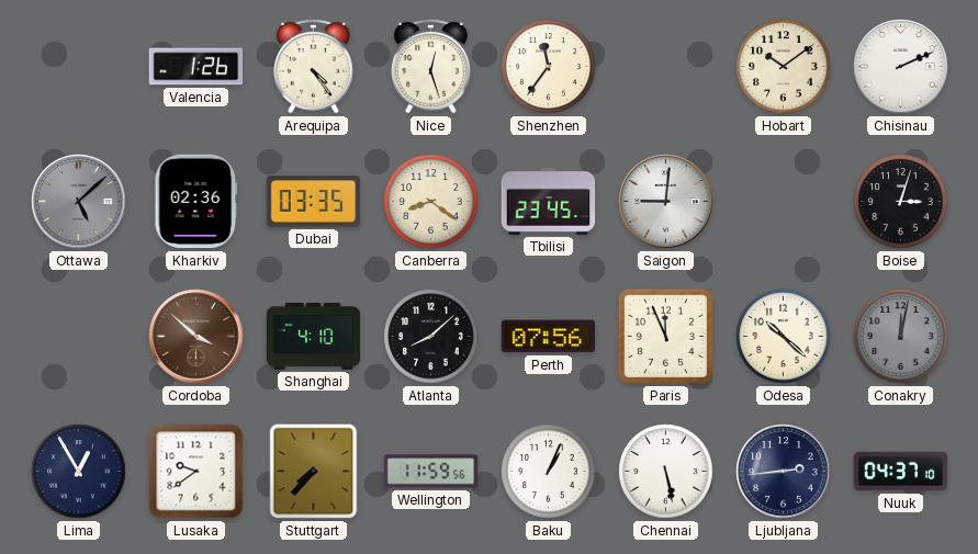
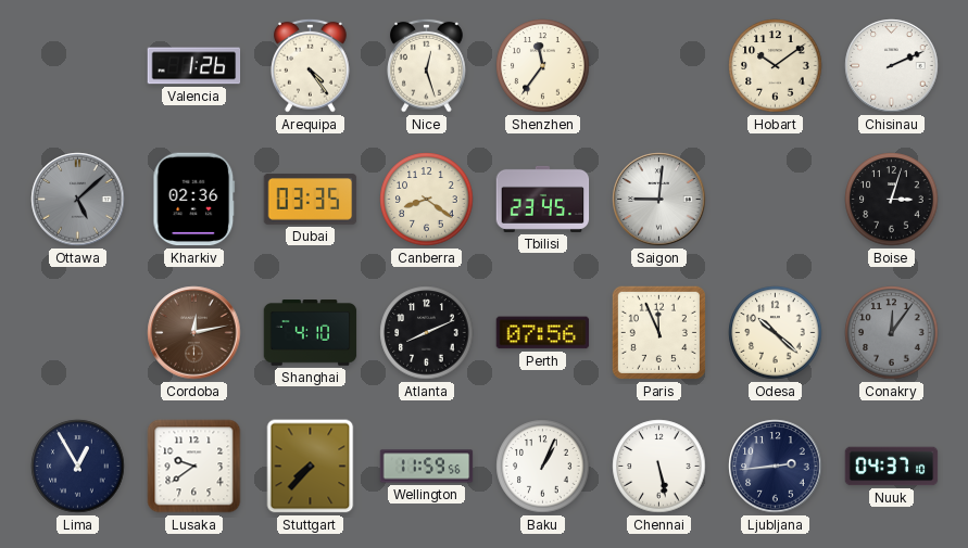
Cordoba: 3:52 -> 12:13 (194, 333)
Atlanta: 8:08 -> 8:11 (427, 333)
Conakry: 12:02 -> 12:06 (892, 333)
